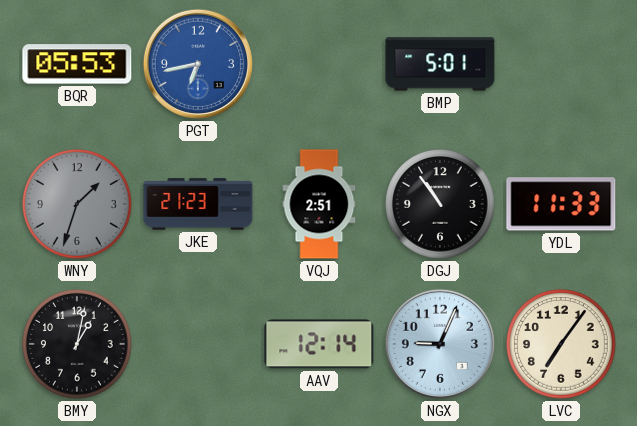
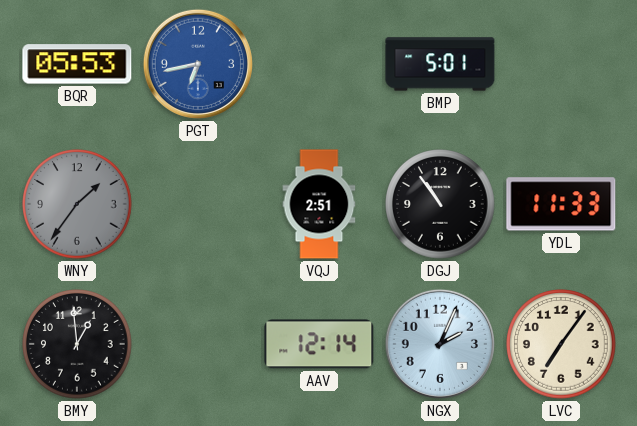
WNY: 1:33 -> 1:36 (77, 204)
JKE: 21:23 -> none (198, 204)
BMY: 1:02 -> 12:59 (77, 344)
NGX: 9:04 -> 2:04 (440, 344)
